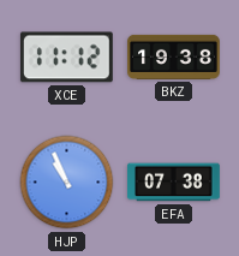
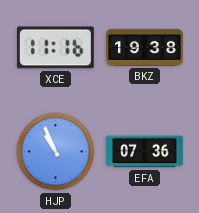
XCE: 11:12 -> 11:16 (55, 48)
EFA: 07:38 -> 07:36 (145, 152)
